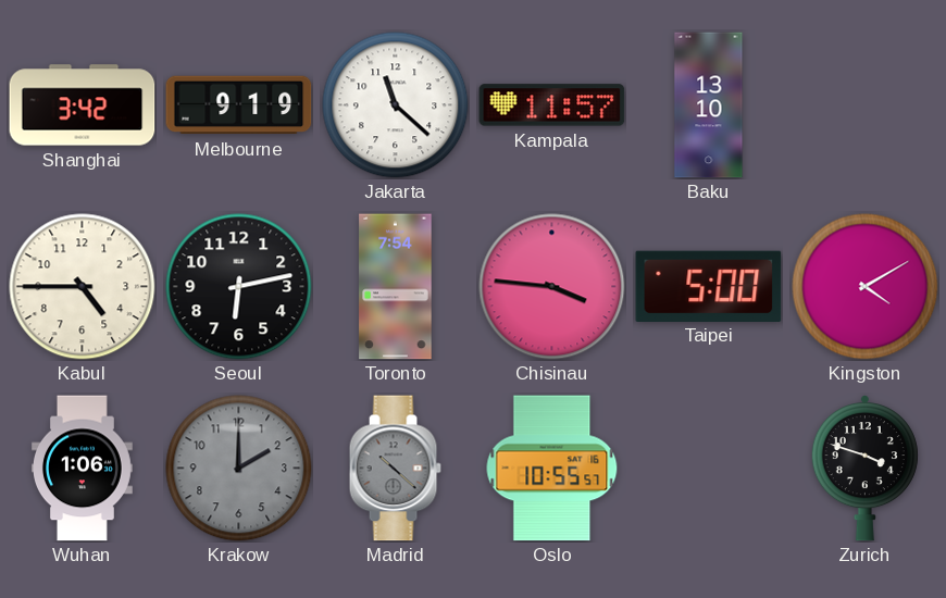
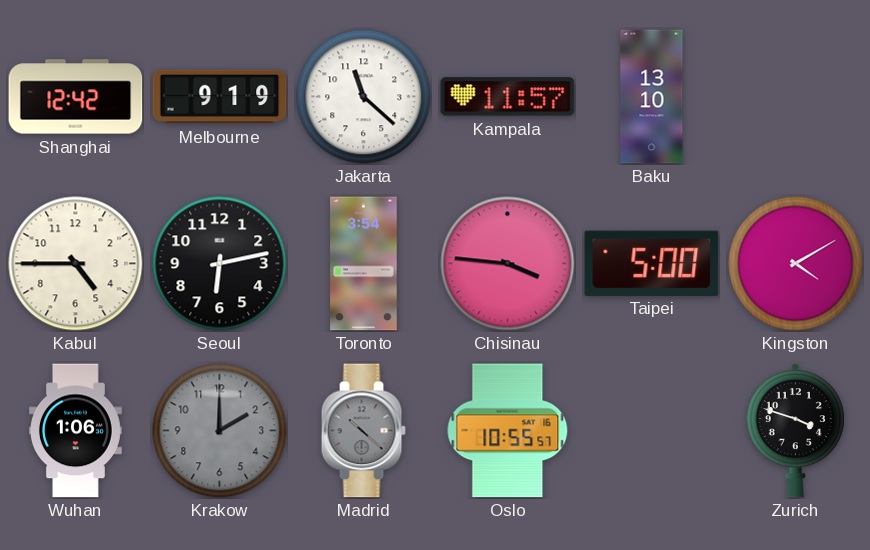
Shanghai: 3:42 -> 12:42 (76, 97)
Toronto: 7:54 -> 3:54 (364, 264)
